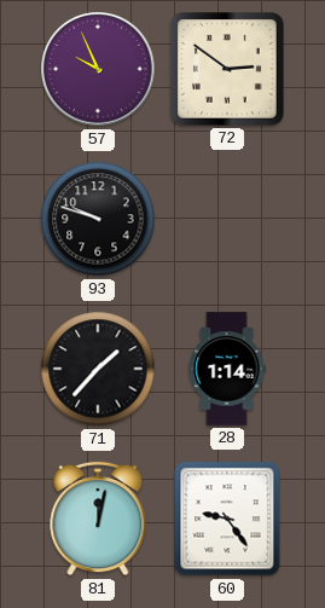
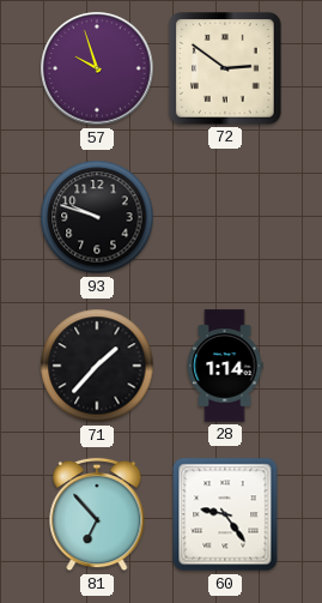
57: 9:56 -> 9:57 (97, 68)
81: 12:02 -> 6:53 (97, 514)
